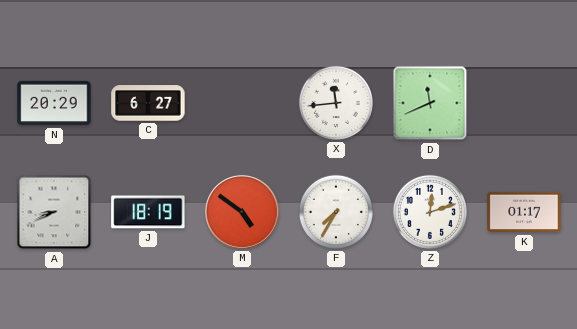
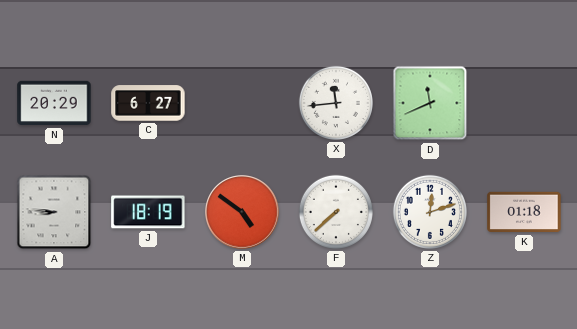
A: 8:41 -> 8:46 (54, 212)
F: 7:35 -> 7:38 (336, 212)
K: 01:17 -> 01:18 (524, 212)
